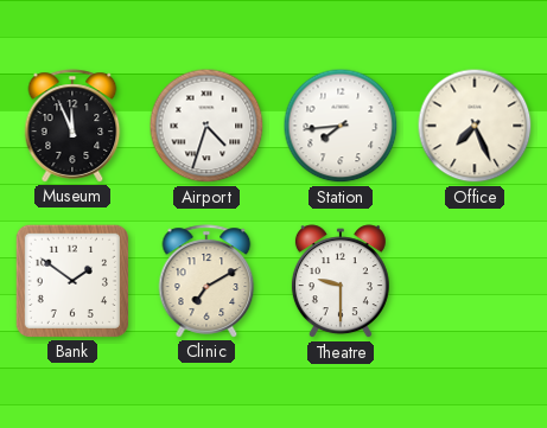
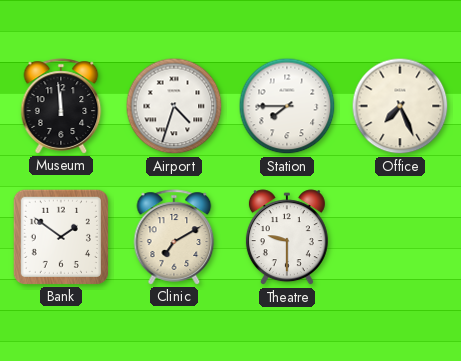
Museum: 11:56 -> 11:59 (61, 106)
Station: 7:44 -> 7:45 (287, 106)
